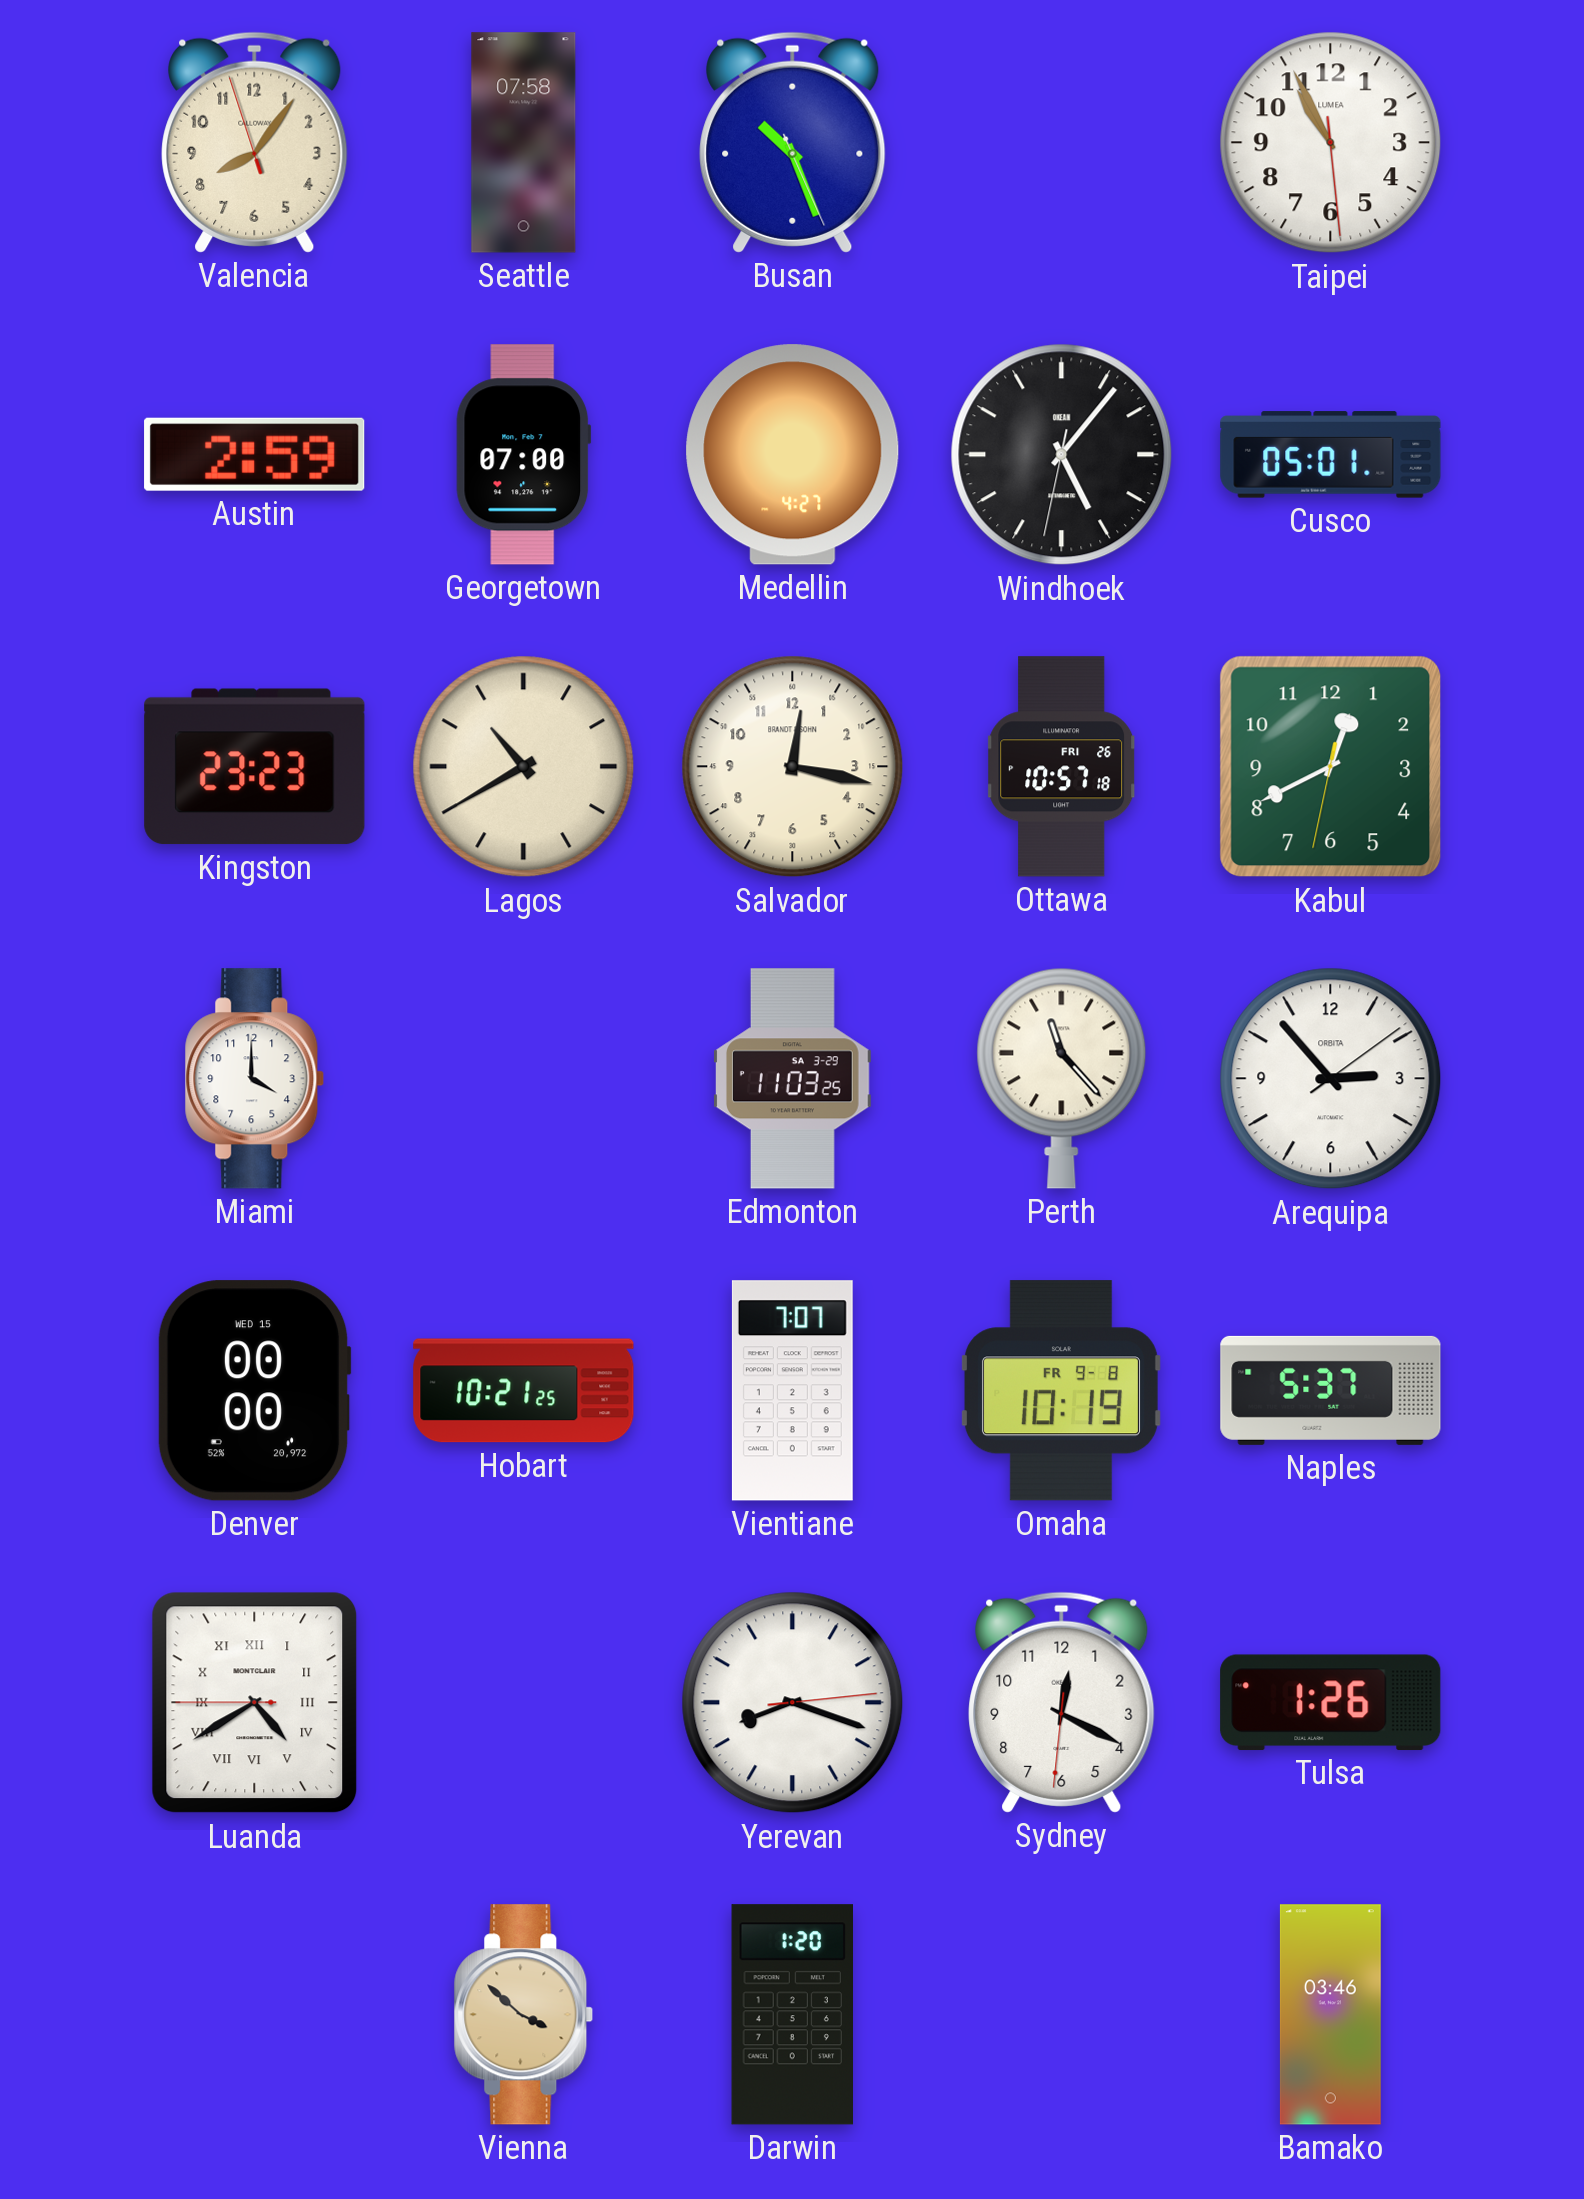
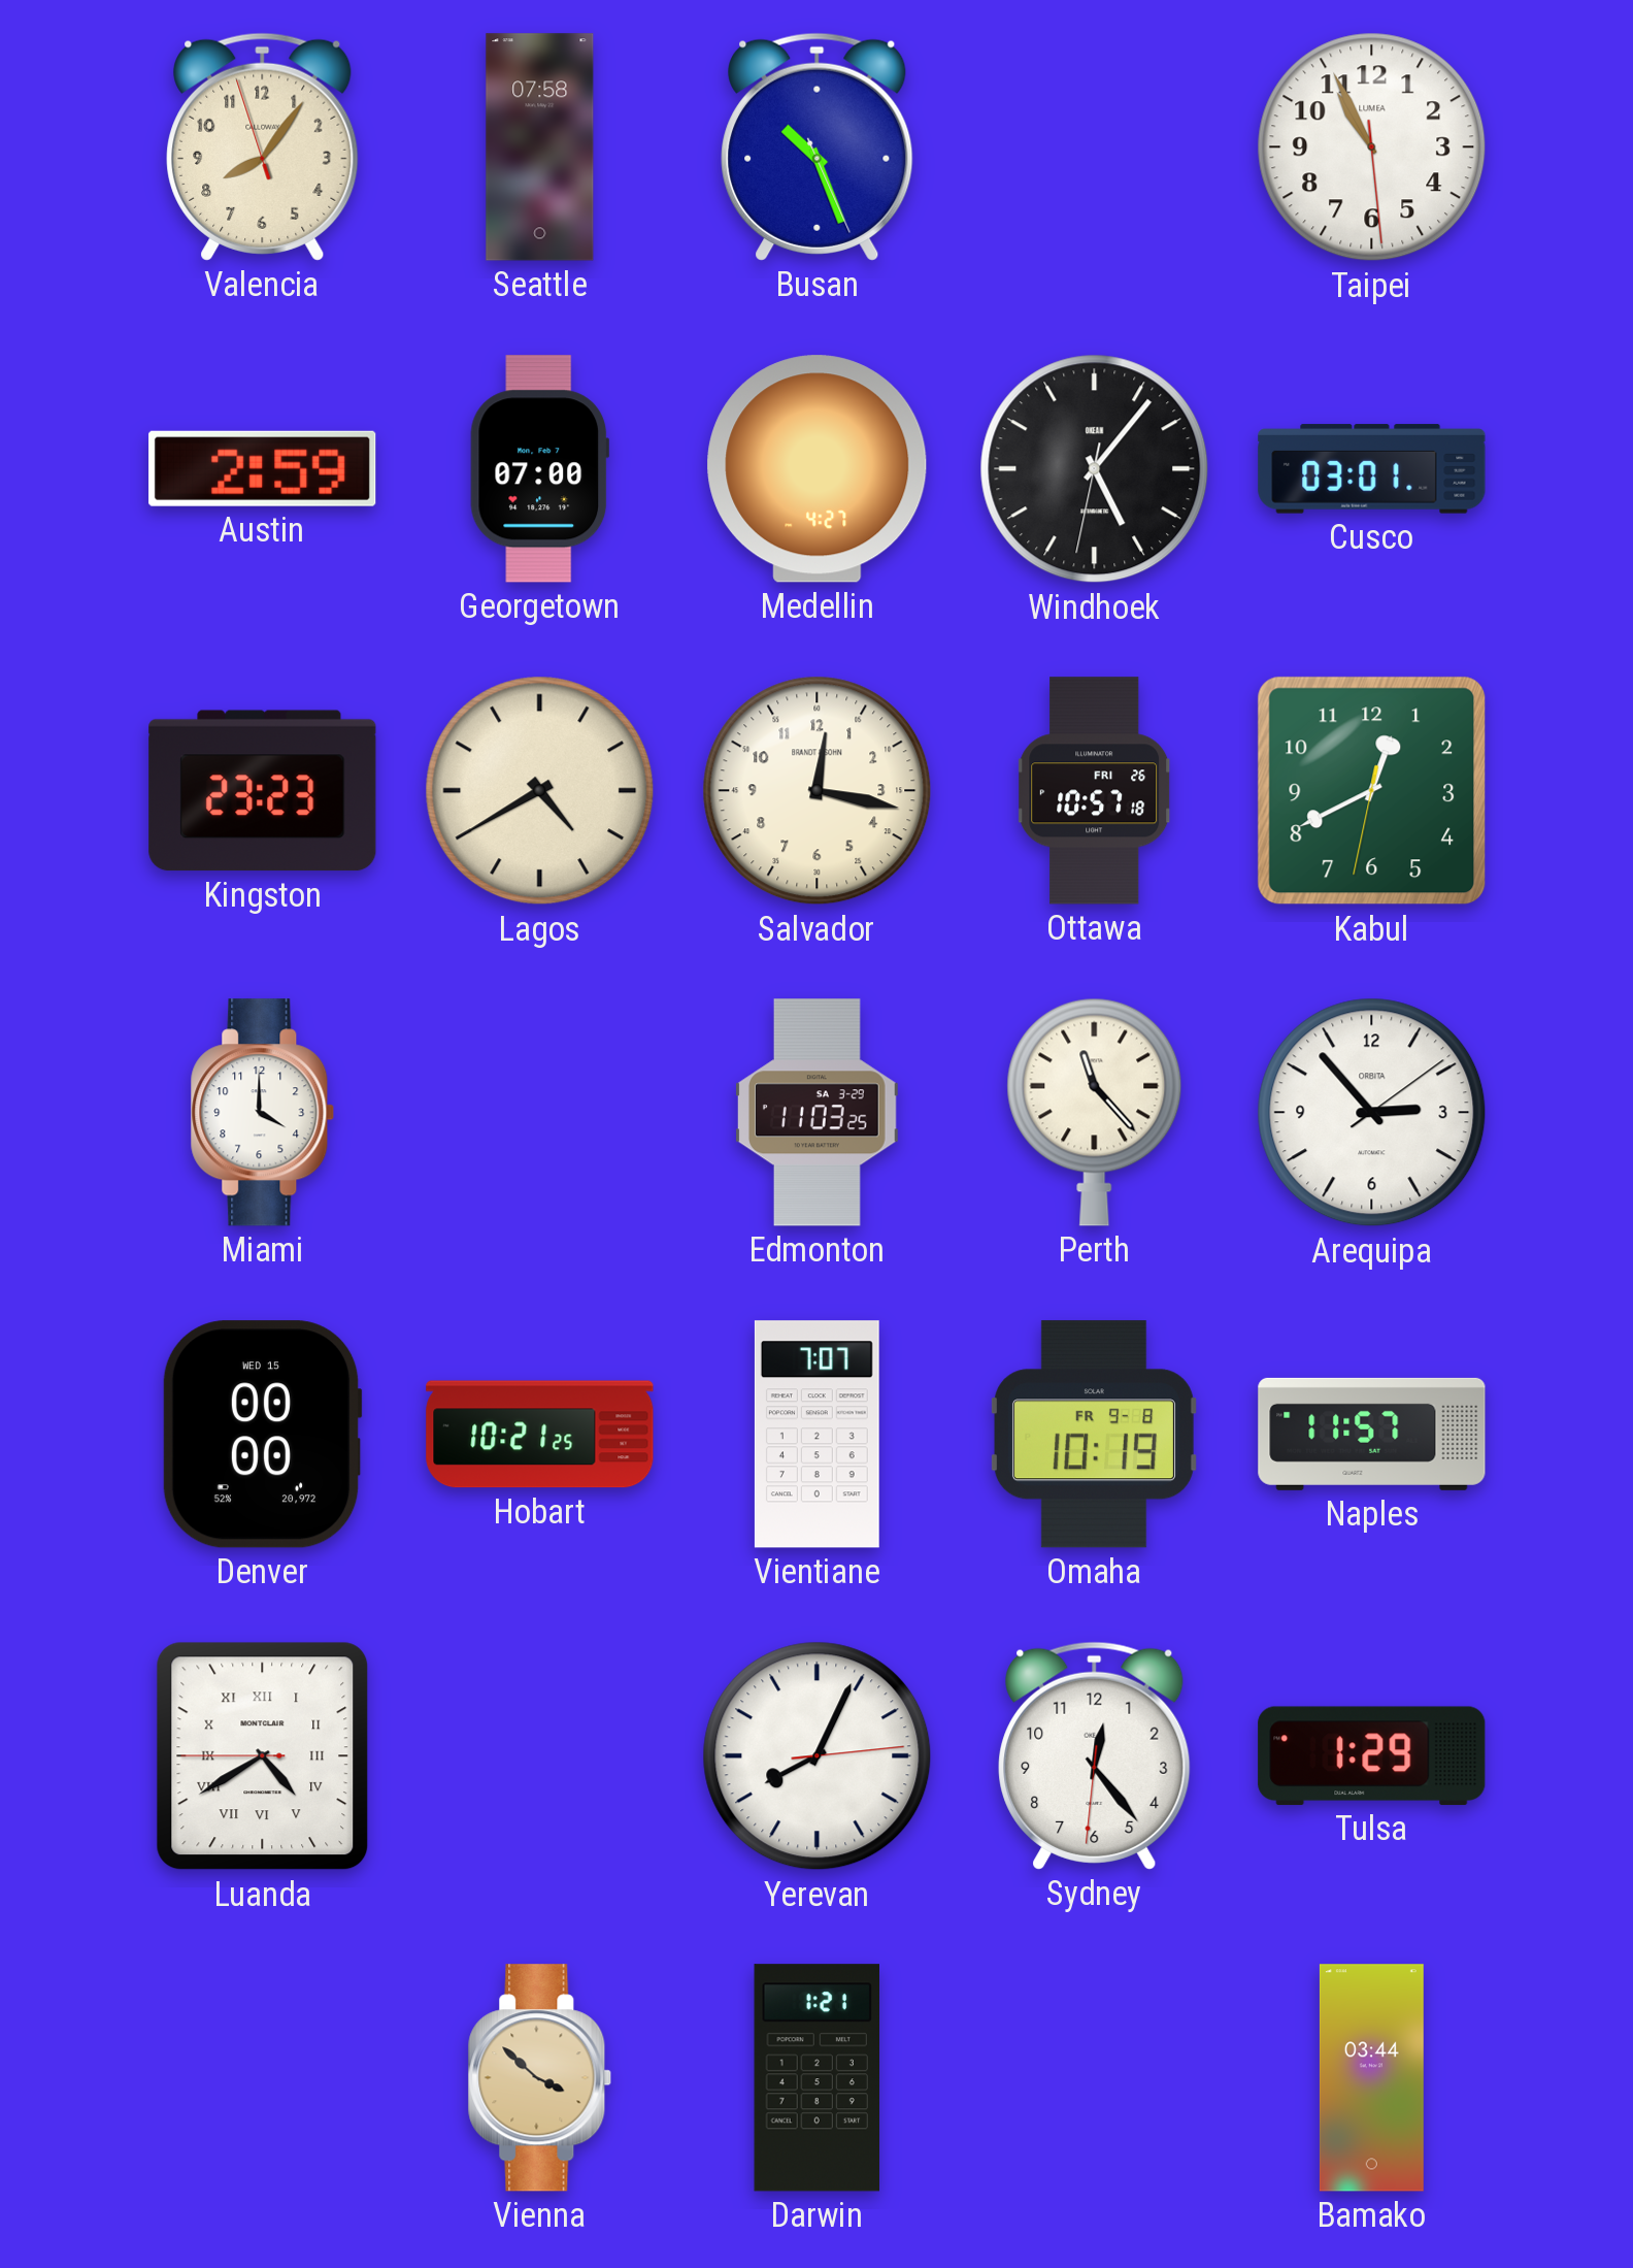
Cusco: 05:01 -> 03:01 (1372, 469)
Lagos: 10:40 -> 4:40 (540, 791)
Naples: 5:37 -> 11:57 (1372, 1434)
Yerevan: 8:18 -> 8:04 (818, 1756)
Sydney: 12:19 -> 12:23 (1095, 1755)
Tulsa: 1:26 -> 1:29 (1372, 1755)
Darwin: 1:20 -> 1:21 (816, 2078)
Bamako: 03:46 -> 03:44 (1371, 2078)
